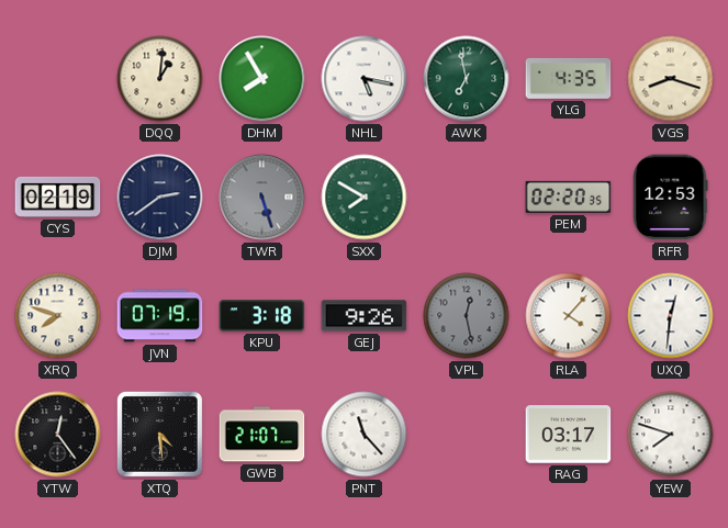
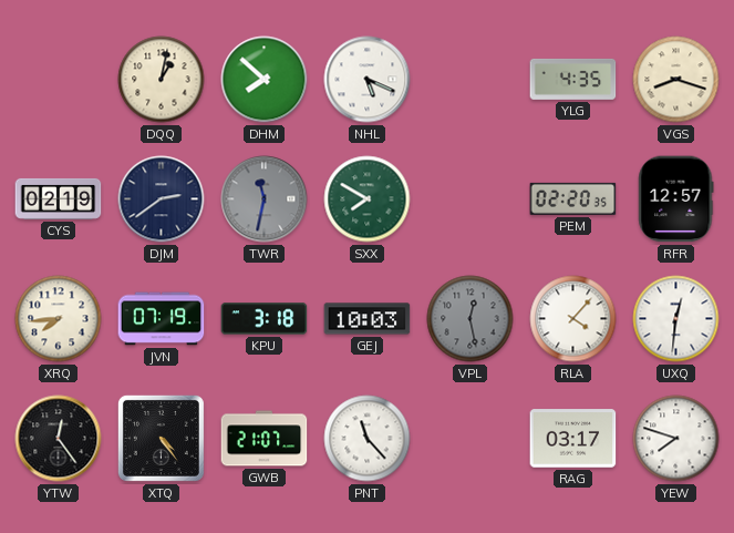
DQQ: 1:01 -> 1:02 (162, 80)
DHM: 7:55 -> 7:52 (265, 80)
NHL: 5:17 -> 5:19 (368, 80)
AWK: 6:58 -> none (467, 79)
TWR: 5:27 -> 11:32 (265, 199)
RFR: 12:53 -> 12:57 (676, 199)
XRQ: 7:48 -> 7:44 (59, 319)
GEJ: 9:26 -> 10:03 (368, 319)
XTQ: 4:29 -> 4:24 (161, 438)
